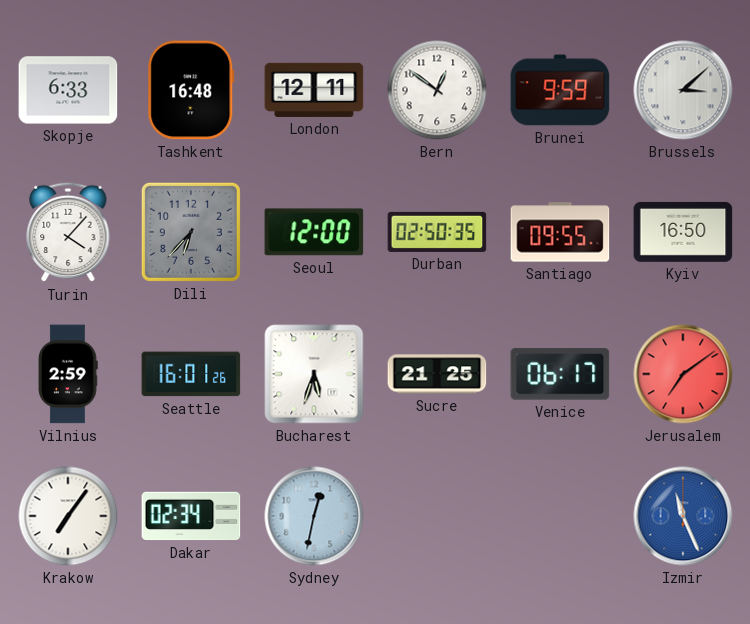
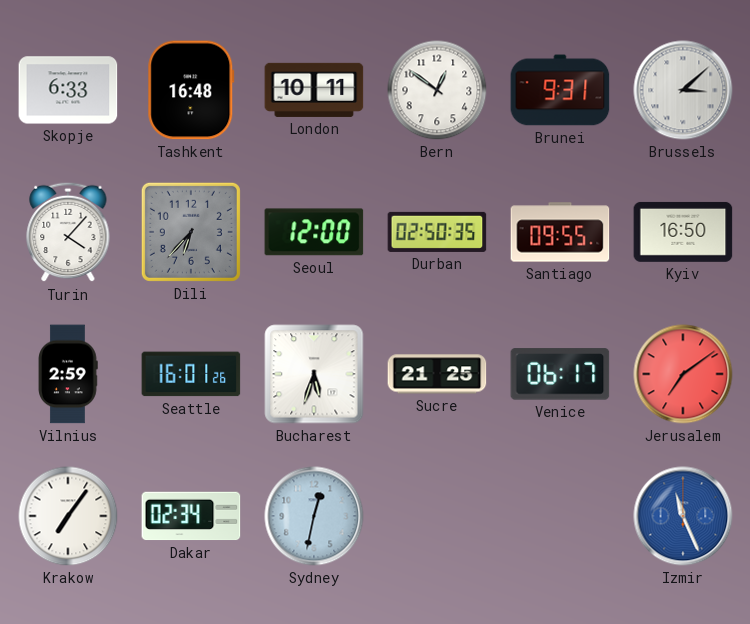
London: 12:11 -> 10:11 (314, 90)
Brunei: 9:59 -> 9:31 (560, 90)
